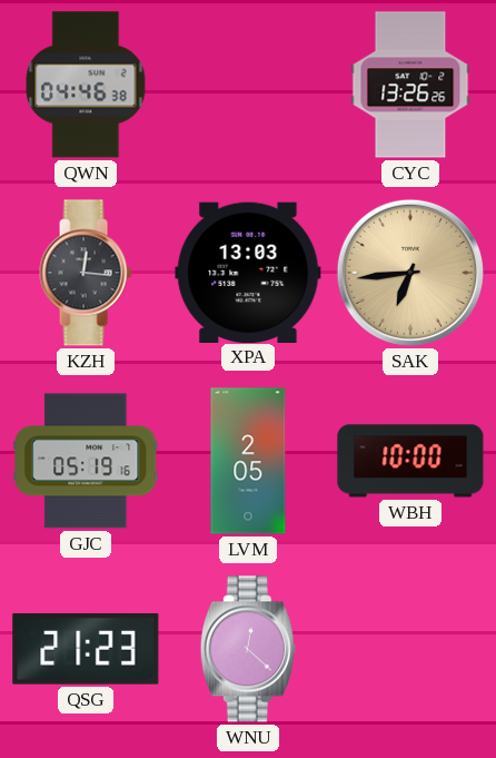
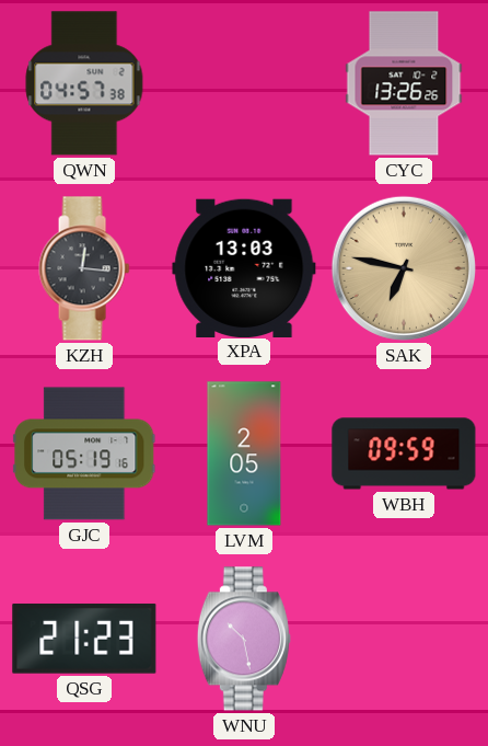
QWN: 04:46 -> 04:57 (84, 83)
SAK: 6:44 -> 6:47 (404, 268)
WBH: 10:00 -> 09:59 (404, 454)
WNU: 12:22 -> 10:28 (244, 639)
